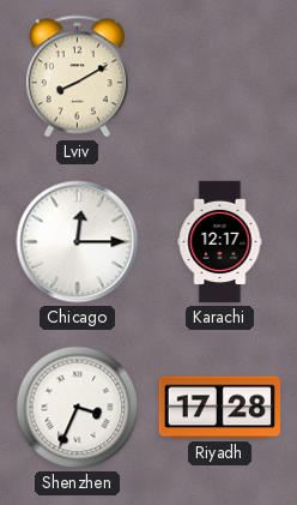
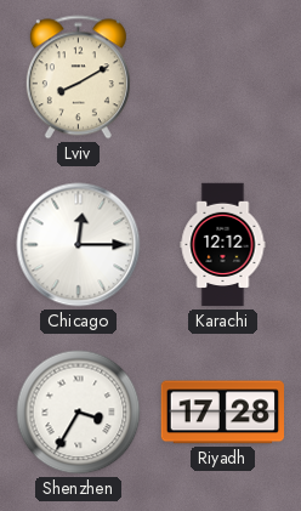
Karachi: 12:17 -> 12:12 (223, 245)
Shenzhen: 3:34 -> 3:35 (79, 413)
